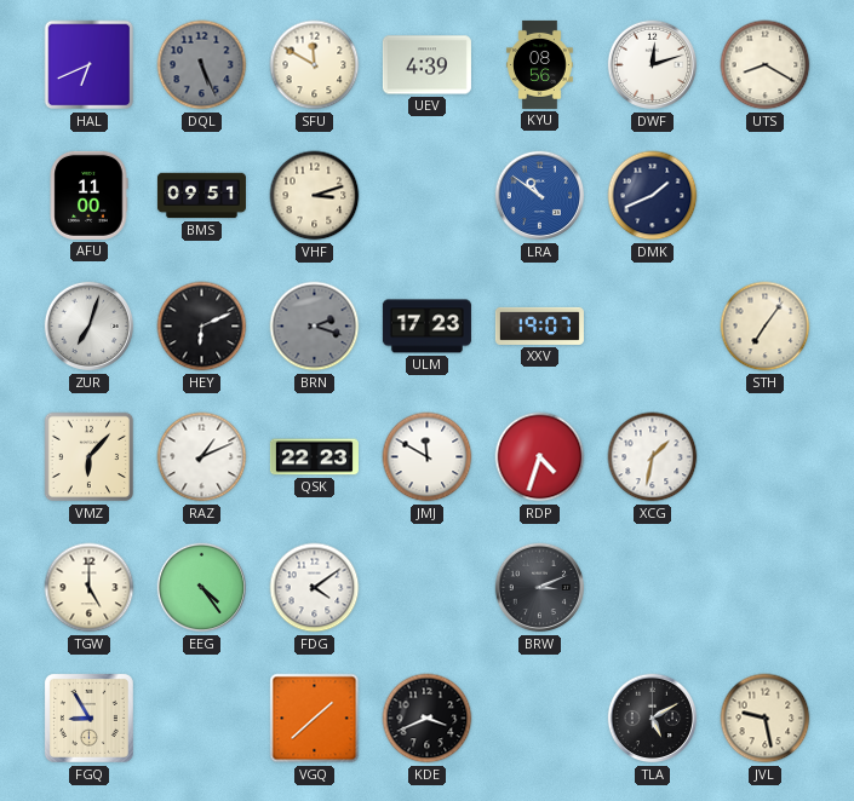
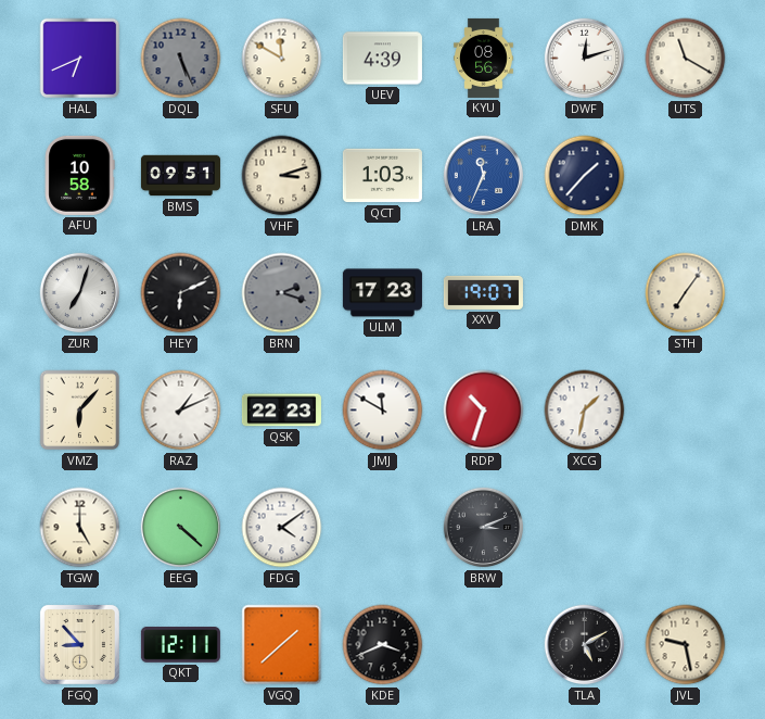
UTS: 8:20 -> 11:20 (686, 59)
AFU: 11:00 -> 10:58 (79, 175)
QCT: none -> 1:03 (382, 176)
LRA: 10:51 -> 11:34 (484, 176)
DMK: 1:41 -> 1:37 (585, 176)
RDP: 4:33 -> 10:33 (484, 411)
EEG: 4:24 -> 4:22 (181, 528)
FGQ: 8:55 -> 8:53 (79, 644)
QKT: none -> 12:11 (180, 645)
